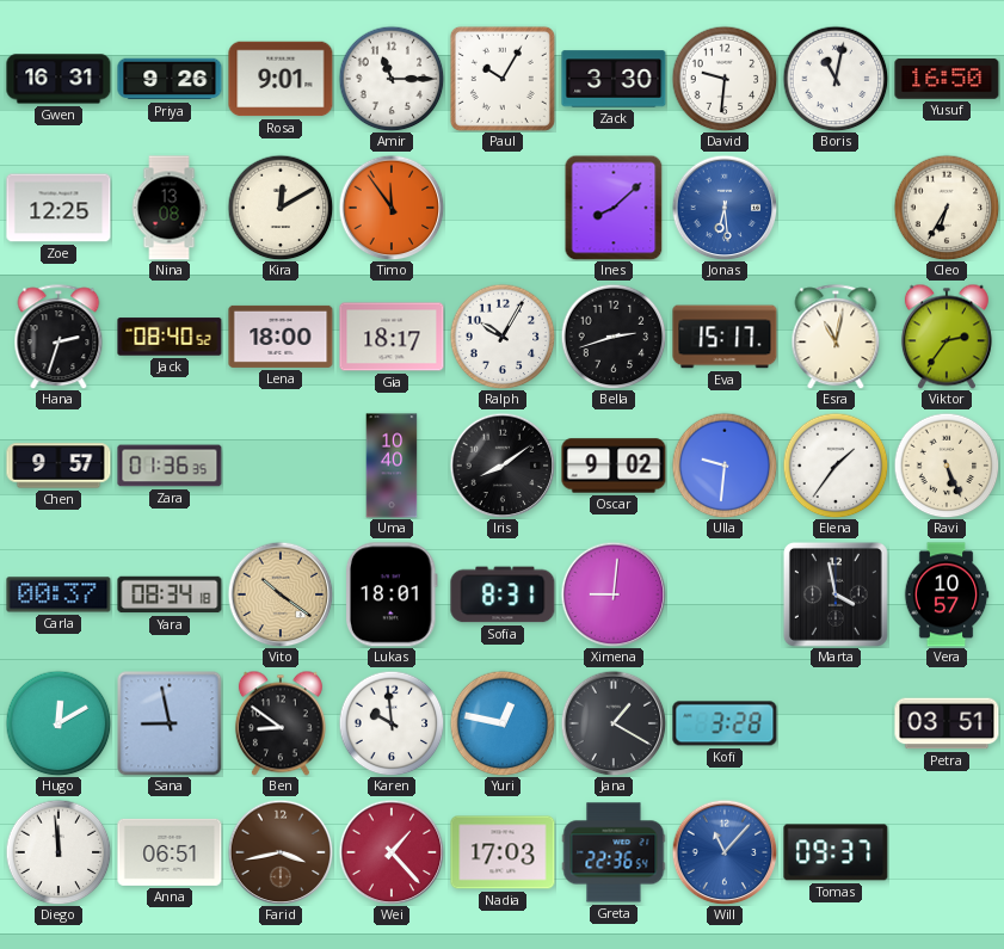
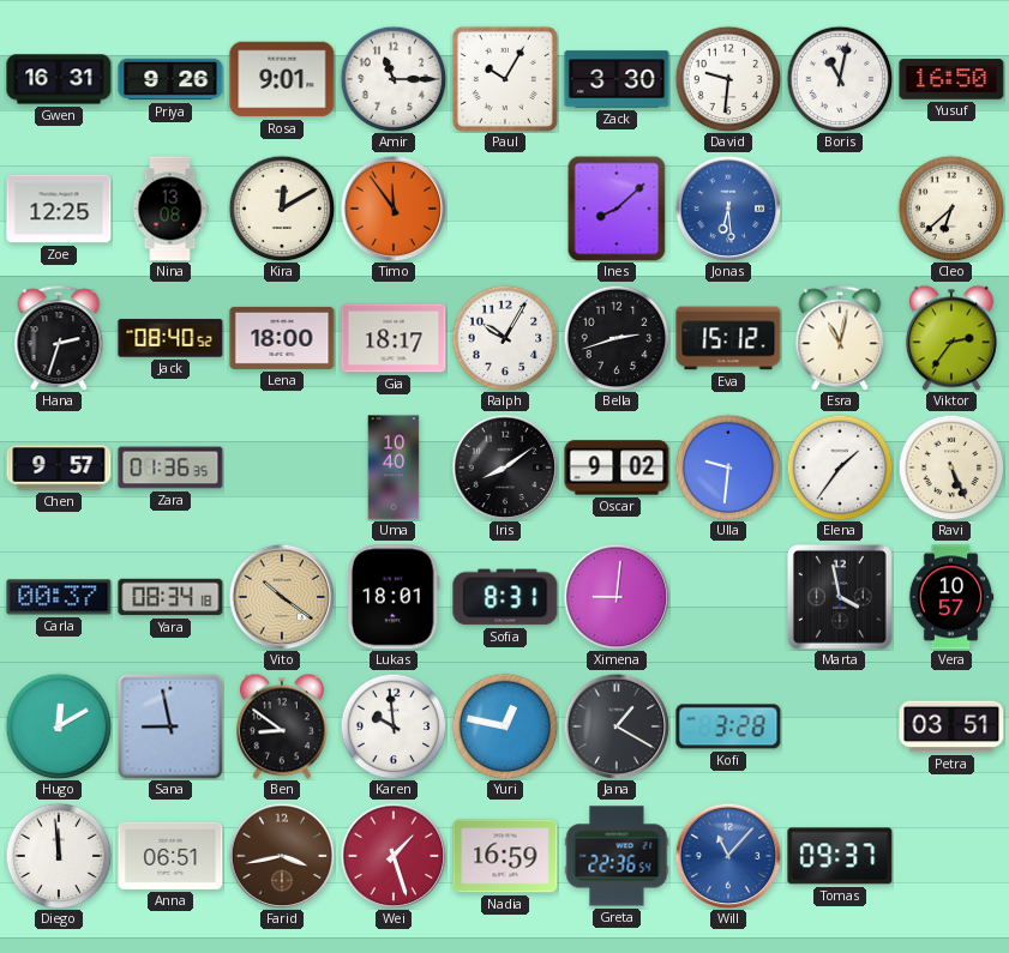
Cleo: 6:35 -> 6:38 (951, 209)
Eva: 15:17 -> 15:12 (728, 338)
Wei: 1:23 -> 1:27 (394, 856)
Nadia: 17:03 -> 16:59 (505, 856)
